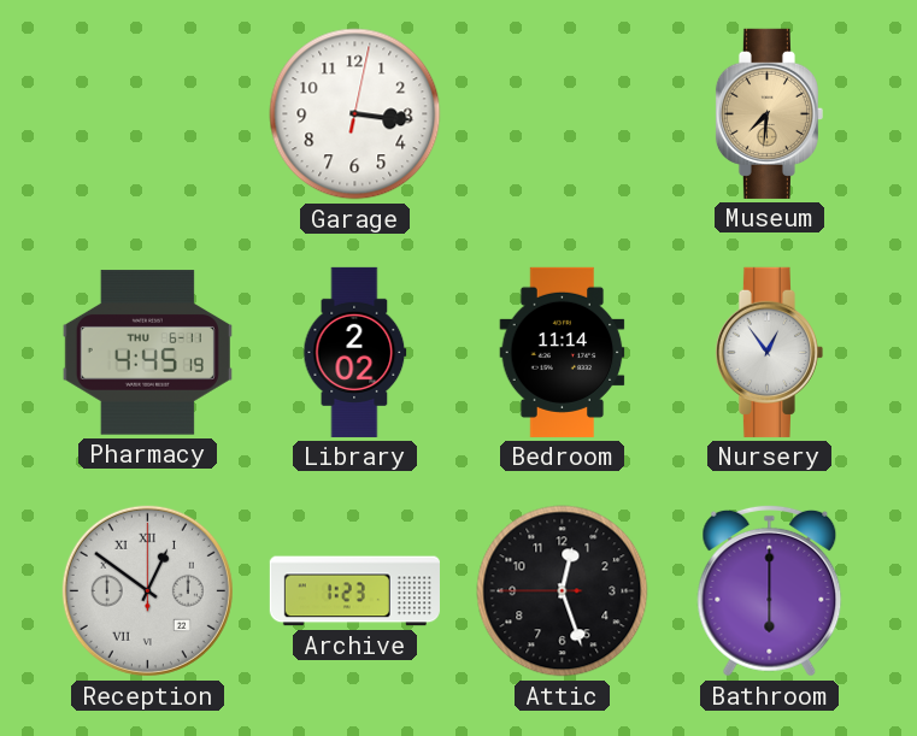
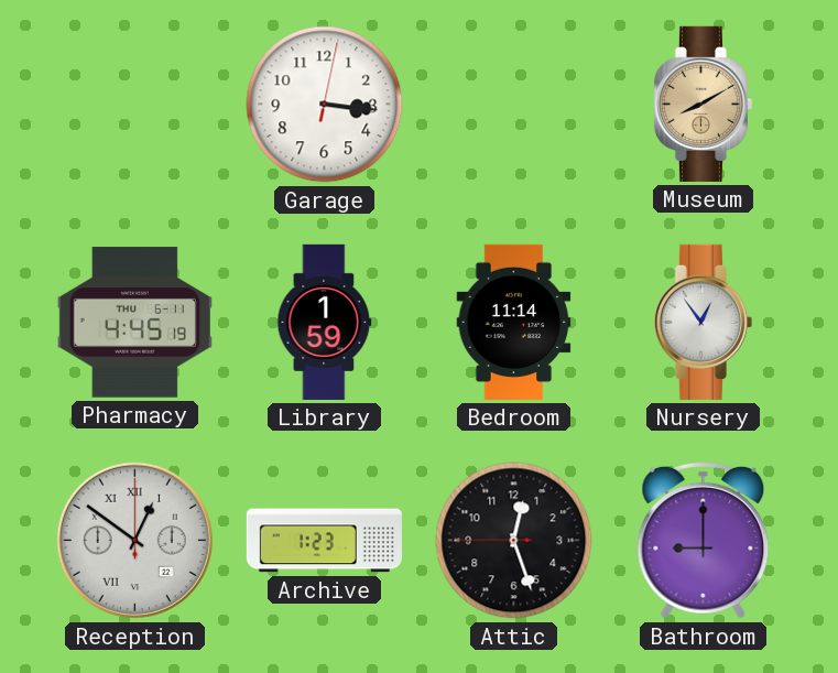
Museum: 7:31 -> 8:10 (703, 104)
Library: 2:02 -> 1:59 (325, 322)
Bathroom: 6:00 -> 9:00 (704, 540)
